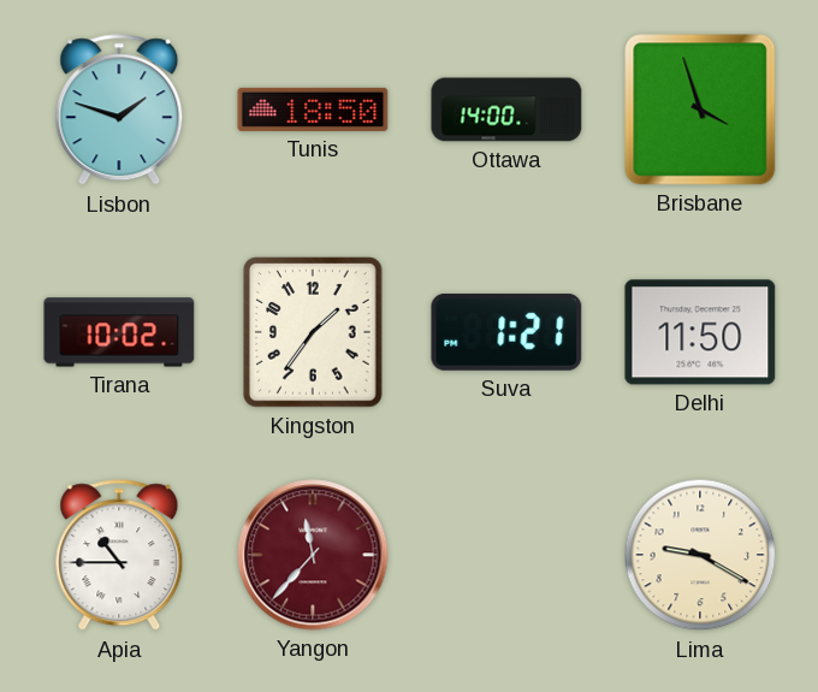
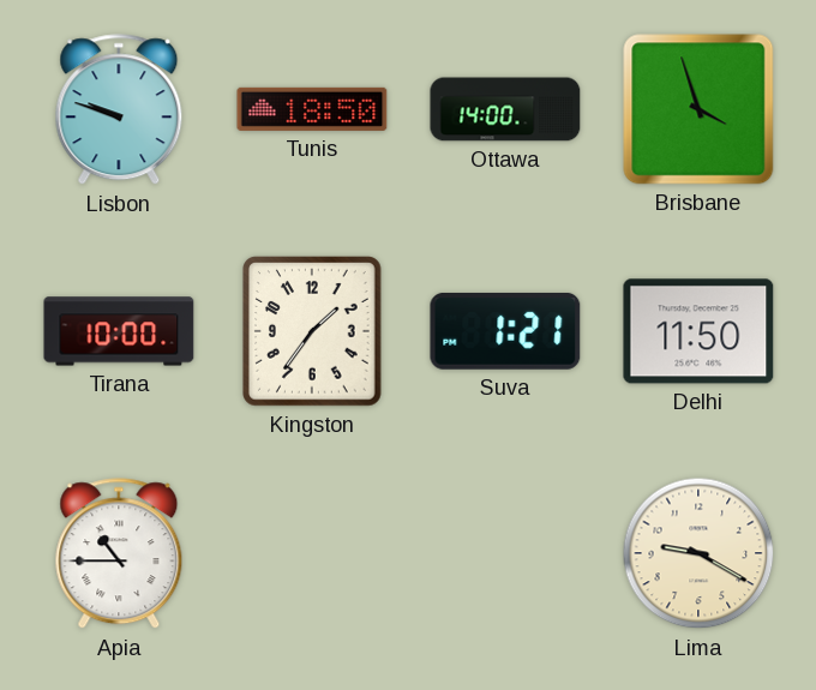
Lisbon: 1:48 -> 9:48 (119, 110)
Tirana: 10:02 -> 10:00 (119, 331)
Yangon: 11:37 -> none (313, 555)
